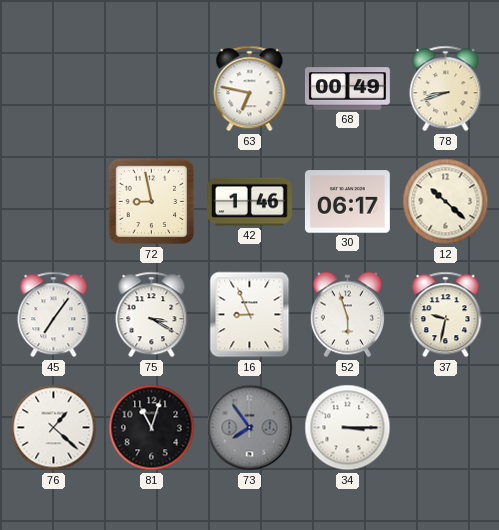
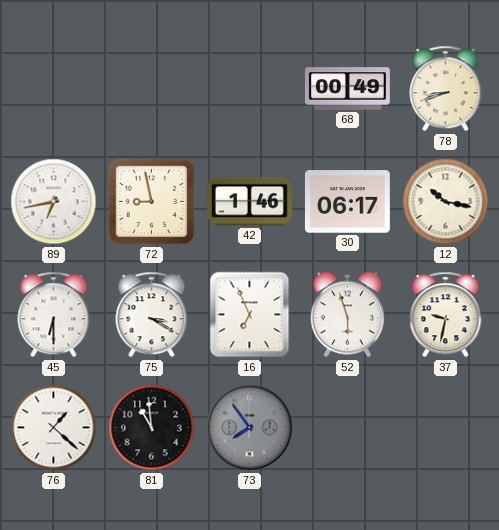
63: 6:47 -> none (250, 89)
89: none -> 6:43 (54, 202)
12: 10:22 -> 10:17 (446, 202)
45: 7:06 -> 6:30 (54, 315)
16: 8:56 -> 6:56 (250, 315)
81: 11:03 -> 10:59 (152, 428)
34: 3:15 -> none (348, 428)
